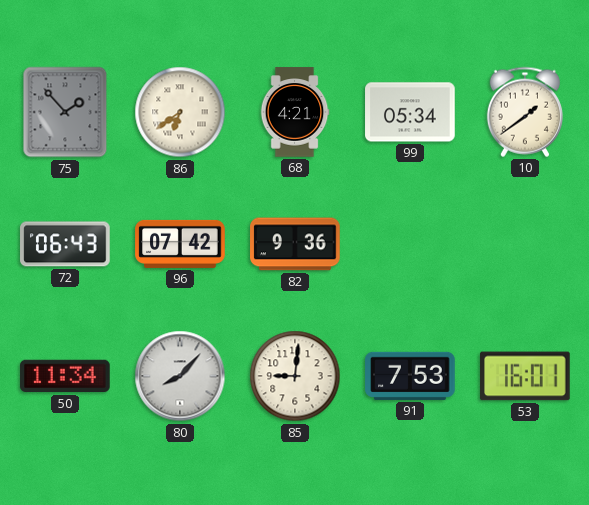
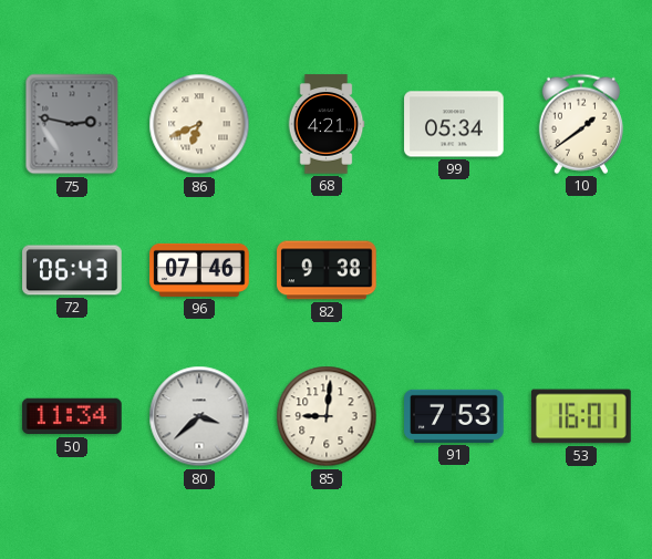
75: 1:53 -> 2:47 (72, 124)
86: 6:39 -> 6:41 (199, 124)
96: 07:42 -> 07:46 (199, 270)
82: 9:36 -> 9:38 (327, 270)
80: 8:07 -> 3:38 (199, 416)
